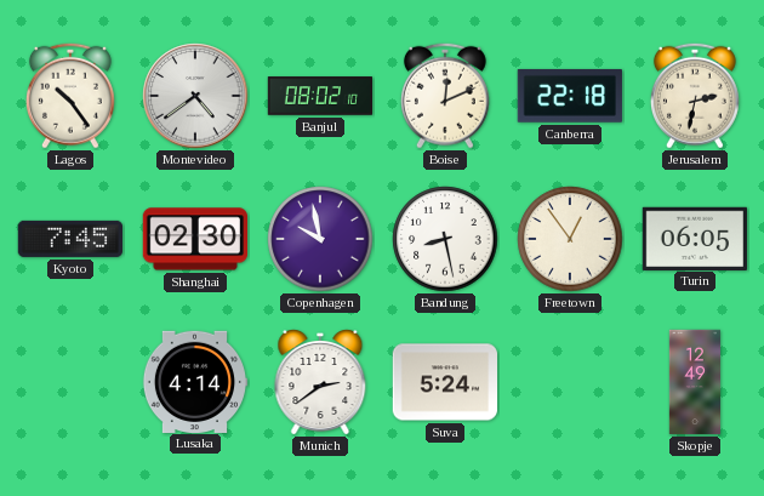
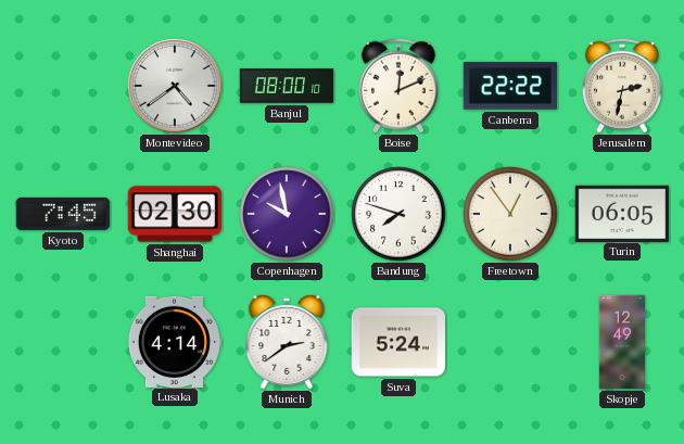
Lagos: 10:24 -> none (70, 96)
Banjul: 08:02 -> 08:00 (287, 86)
Canberra: 22:18 -> 22:22 (510, 86)
Bandung: 8:28 -> 7:48 (398, 214)
